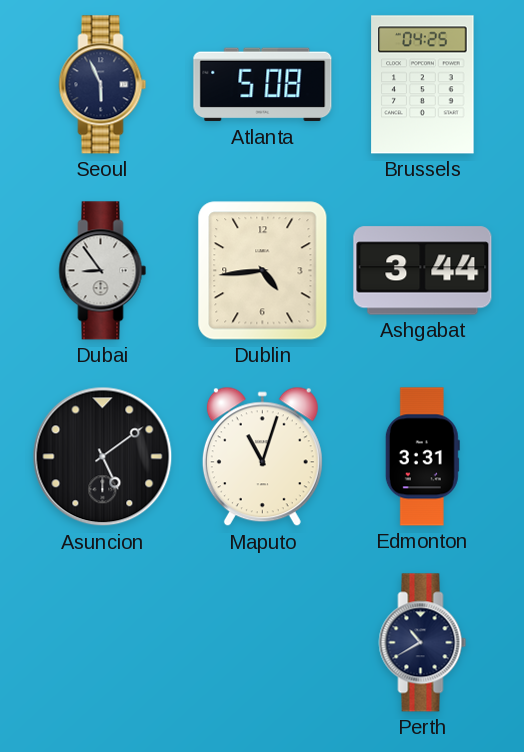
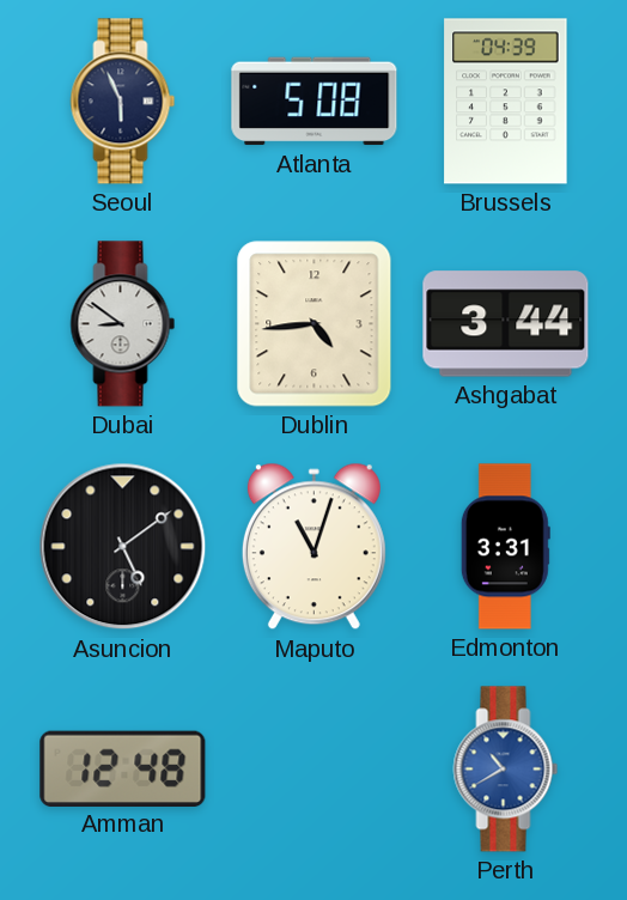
Brussels: 04:25 -> 04:39 (506, 102)
Dubai: 8:54 -> 8:51 (123, 324)
Amman: none -> 12:48 (123, 768)
Perth dial: navy -> blue (506, 770)
